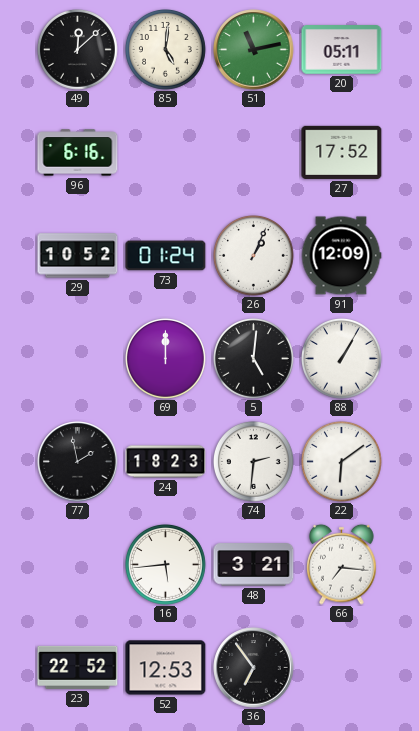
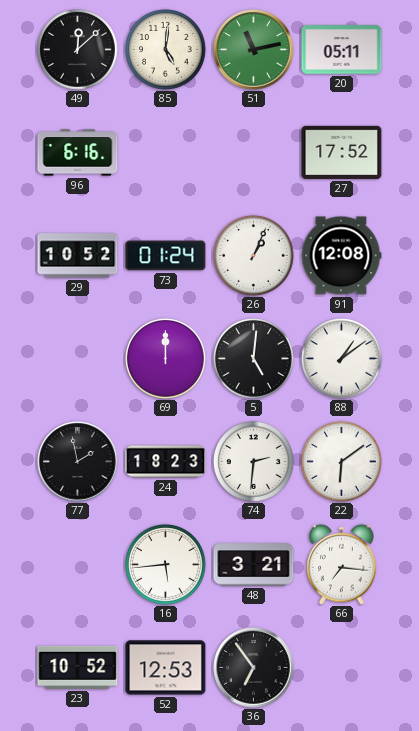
91: 12:09 -> 12:08 (341, 256)
88: 1:05 -> 1:09 (342, 359)
23: 22:52 -> 10:52 (78, 667)
